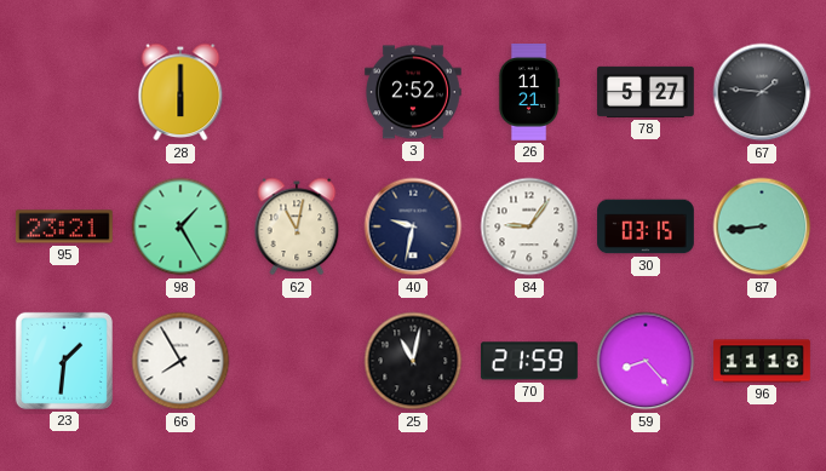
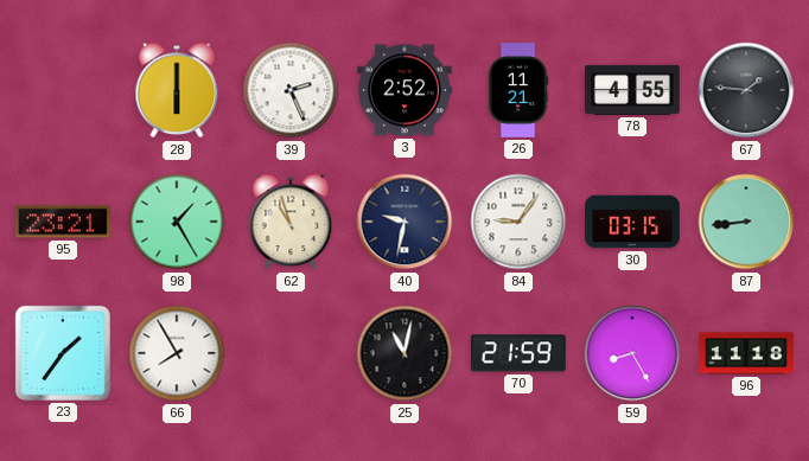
39: none -> 2:26 (291, 90)
78: 5:27 -> 4:55 (633, 90)
62: 11:02 -> 10:57 (291, 222)
23: 1:31 -> 1:36 (63, 353)
59: 8:23 -> 8:25 (632, 353)
